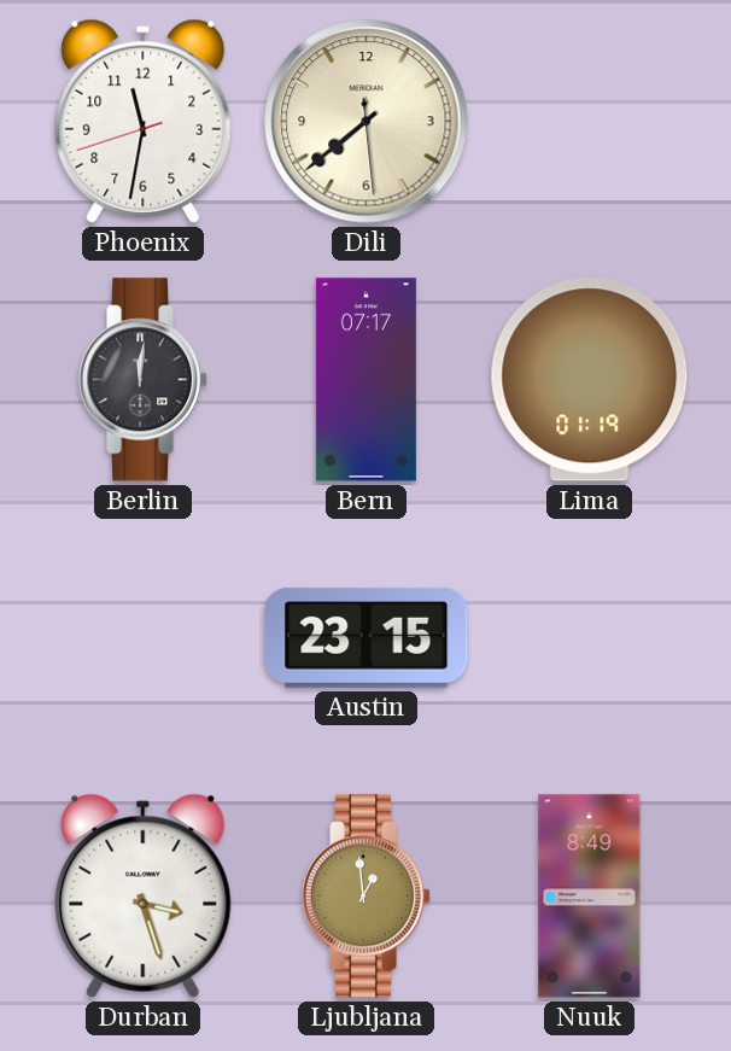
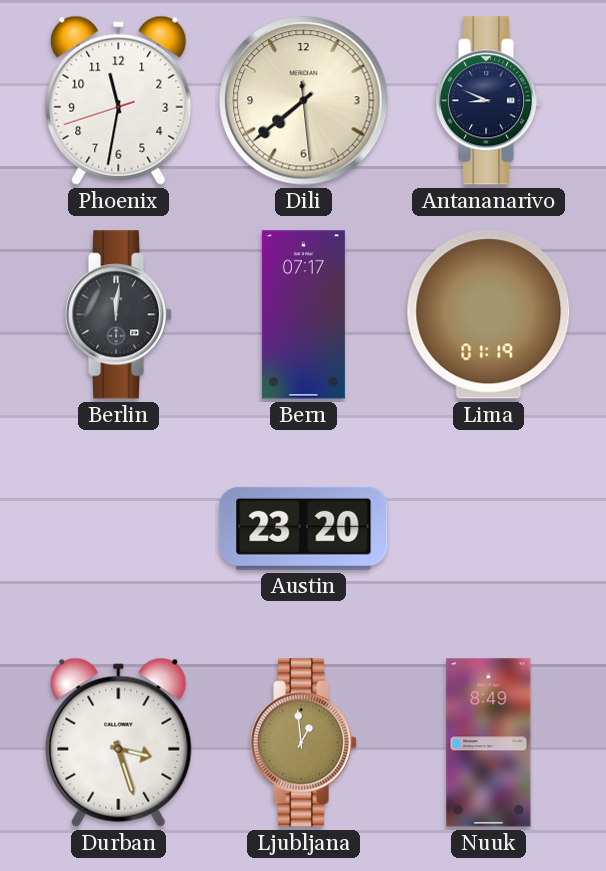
Antananarivo: none -> 8:49 (489, 101)
Austin: 23:15 -> 23:20 (304, 528)
